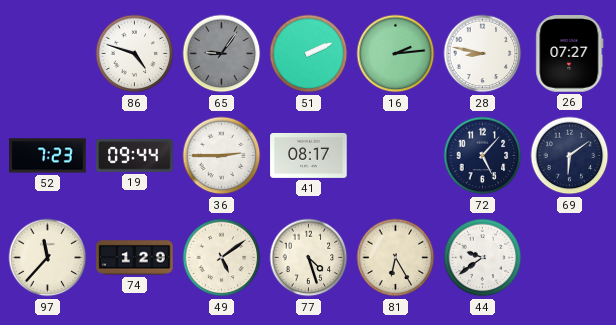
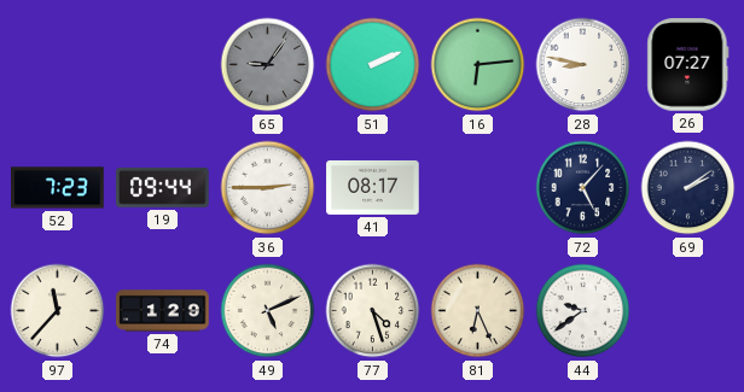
86: 4:48 -> none (135, 54)
16: 2:14 -> 6:14 (478, 65)
69: 6:09 -> 2:09 (688, 188)
49: 5:09 -> 5:11 (268, 311)
81: 6:25 -> 6:26 (478, 311)
